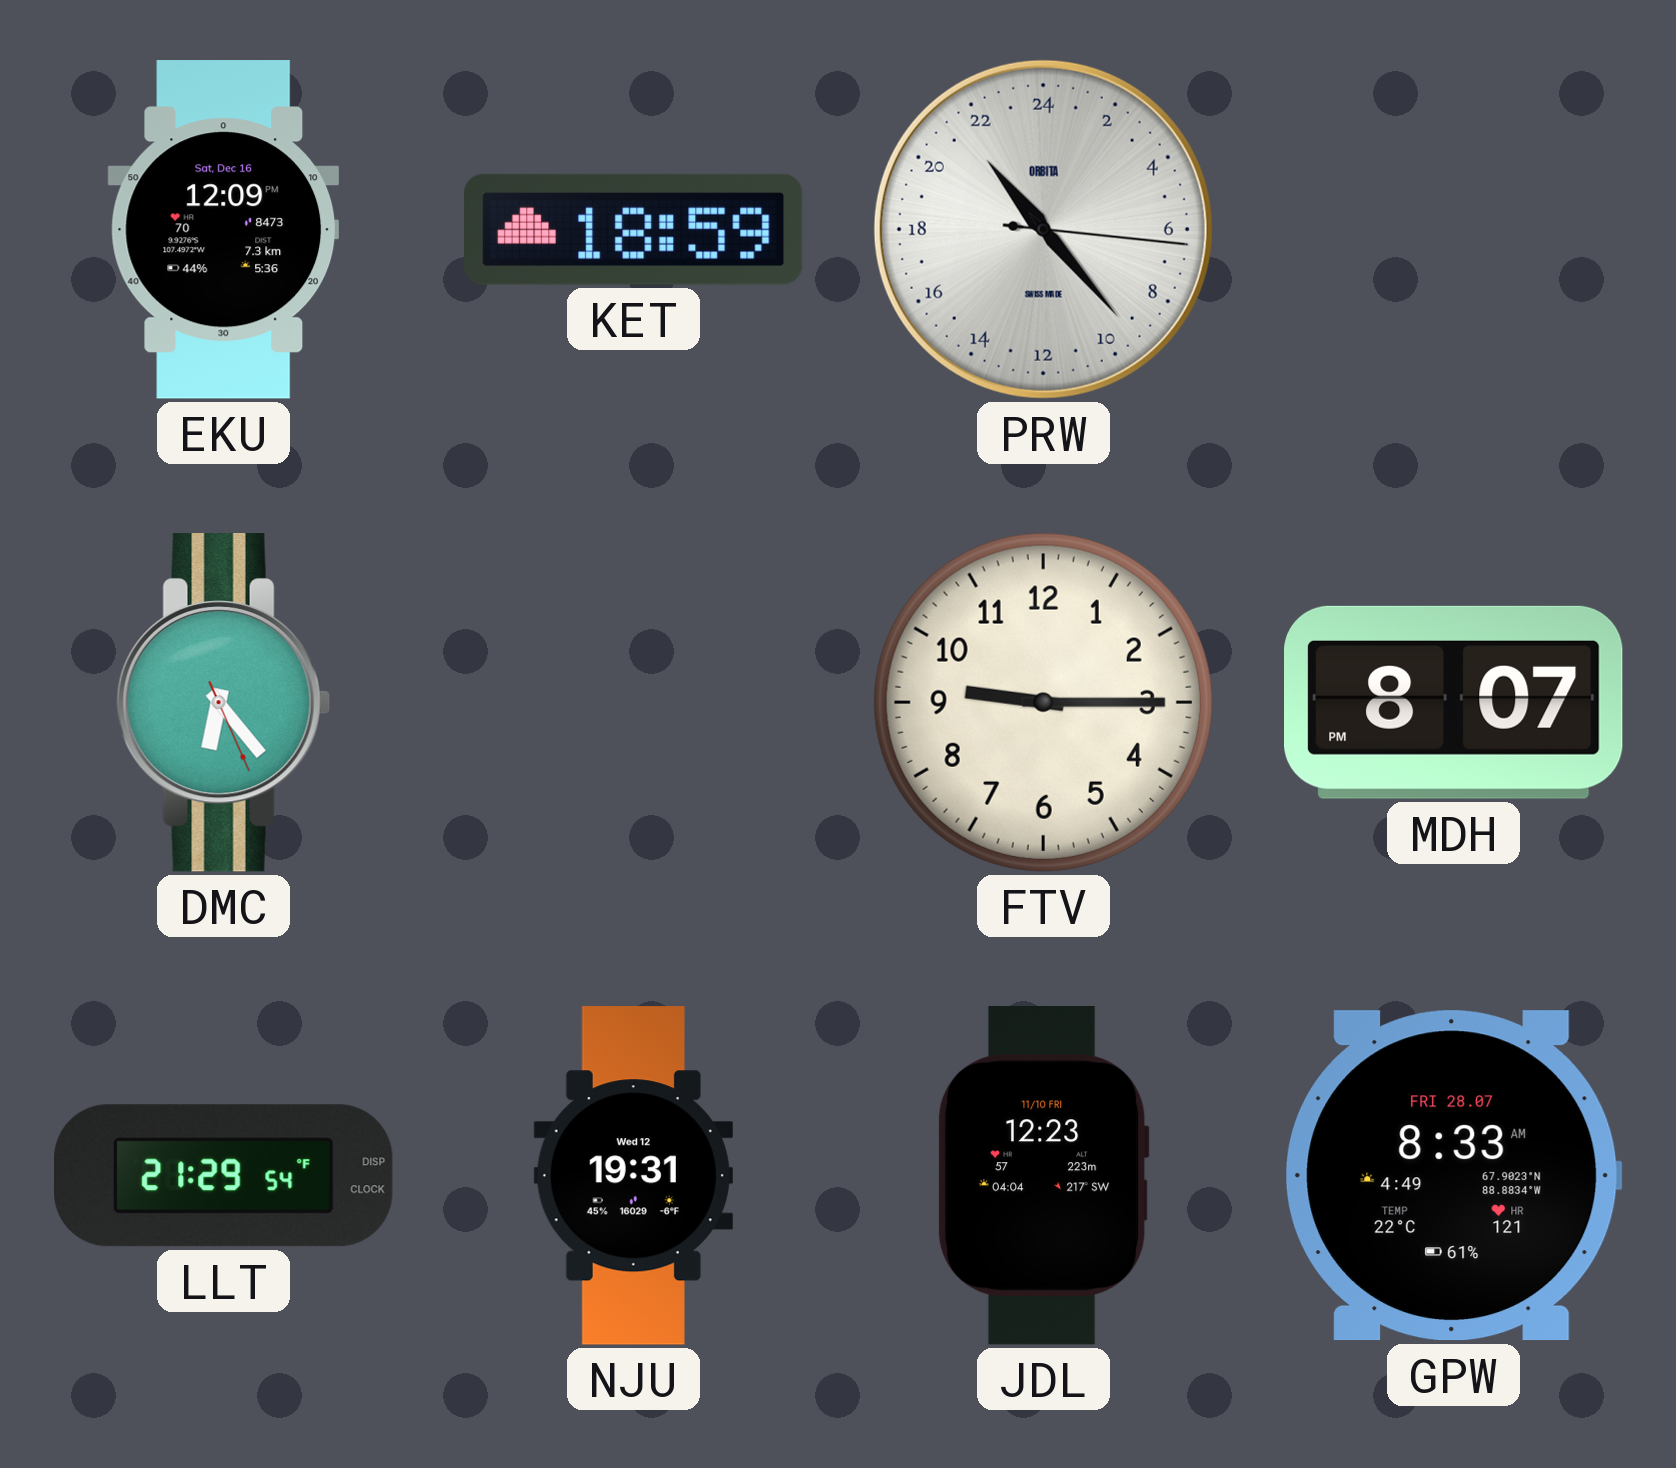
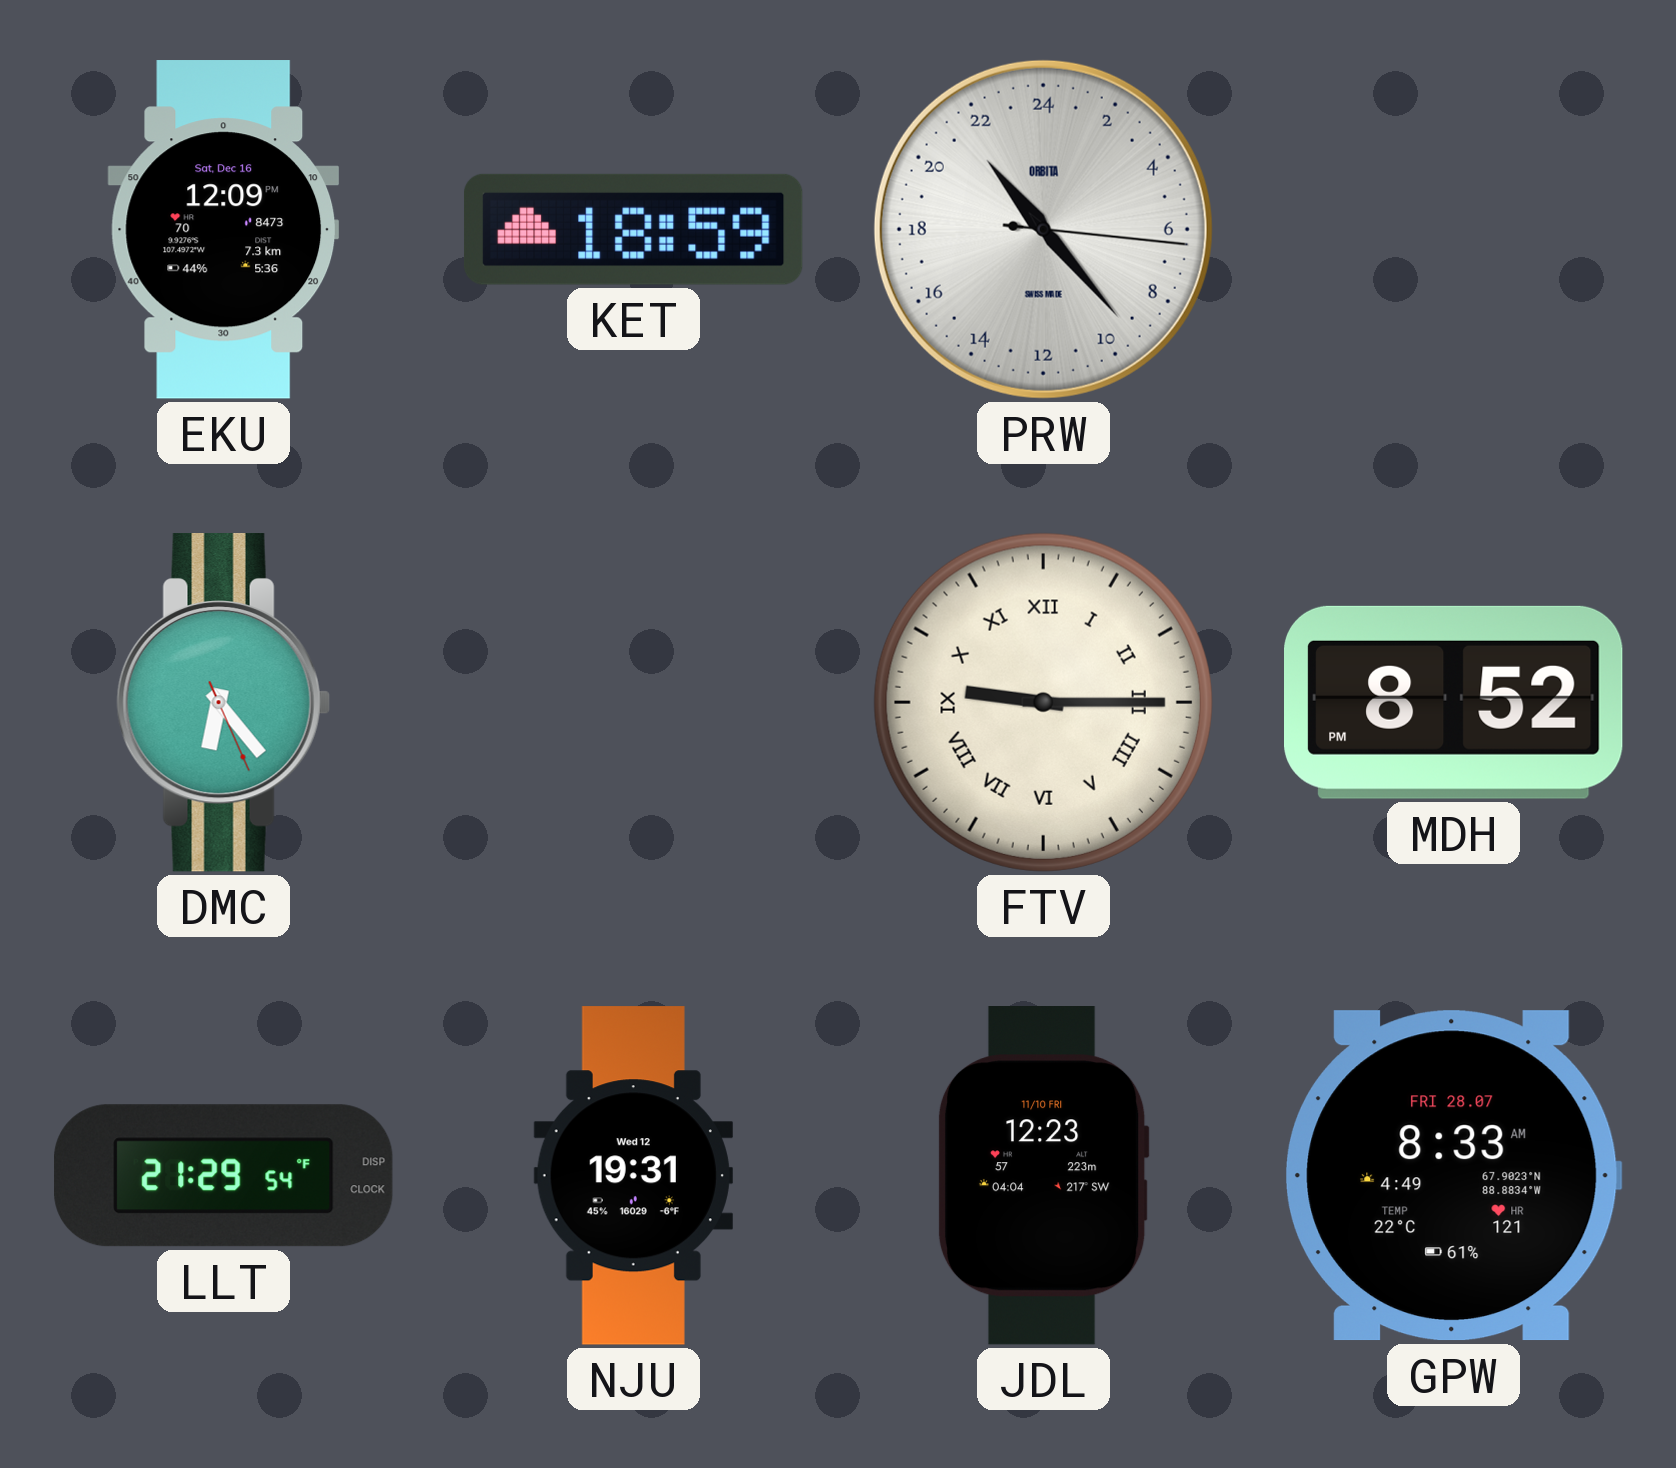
FTV numerals: Arabic -> Roman (1043, 702)
MDH: 8:07 -> 8:52 (1454, 702)
